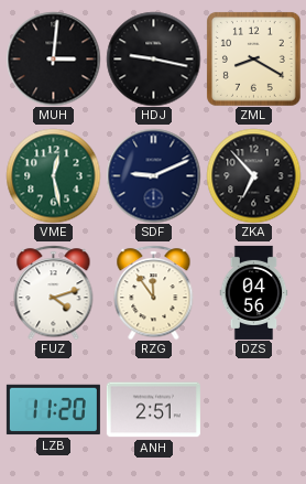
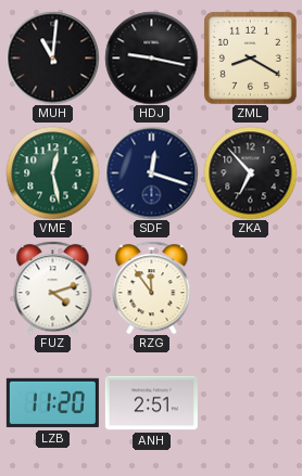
MUH: 3:01 -> 11:01 (52, 57)
SDF: 9:11 -> 12:18 (151, 172)
DZS: 04:56 -> none (254, 292)
